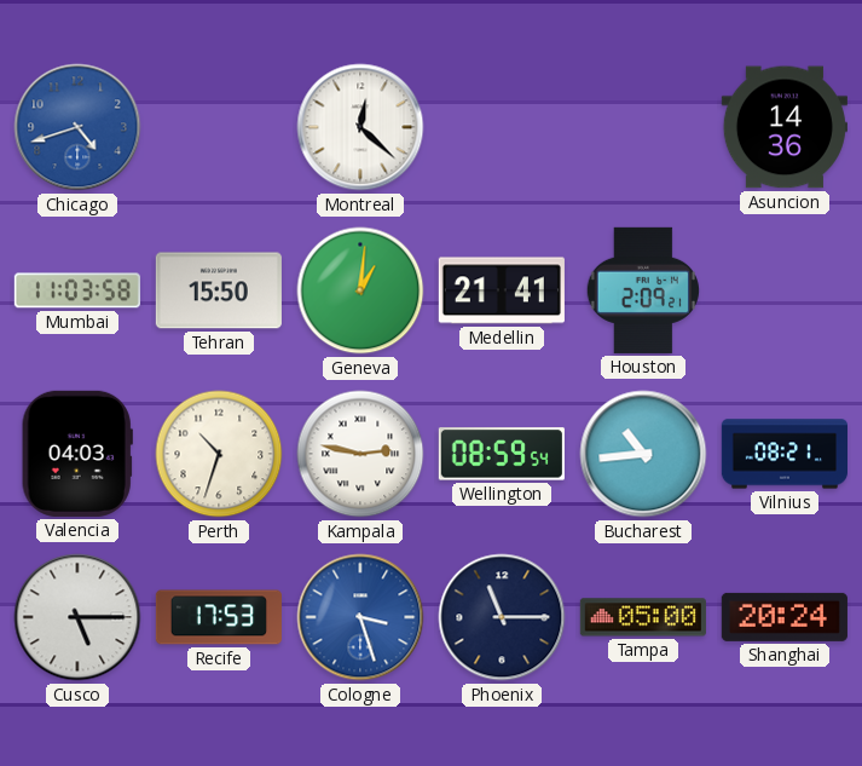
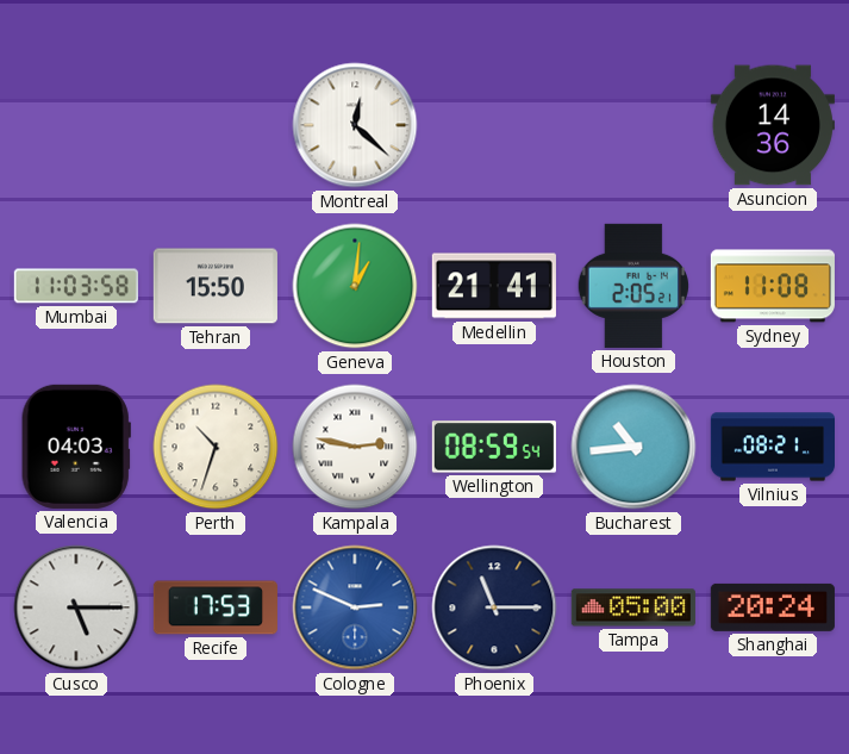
Chicago: 4:42 -> none (77, 127)
Houston: 2:09 -> 2:05 (632, 286)
Sydney: none -> 11:08 (773, 286)
Cologne: 3:27 -> 2:49 (355, 607)
